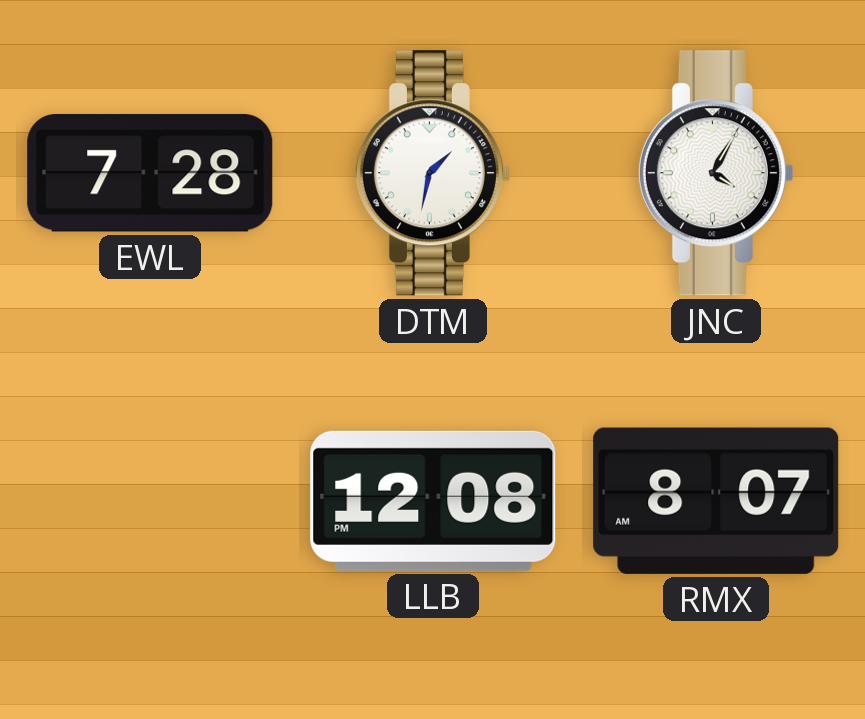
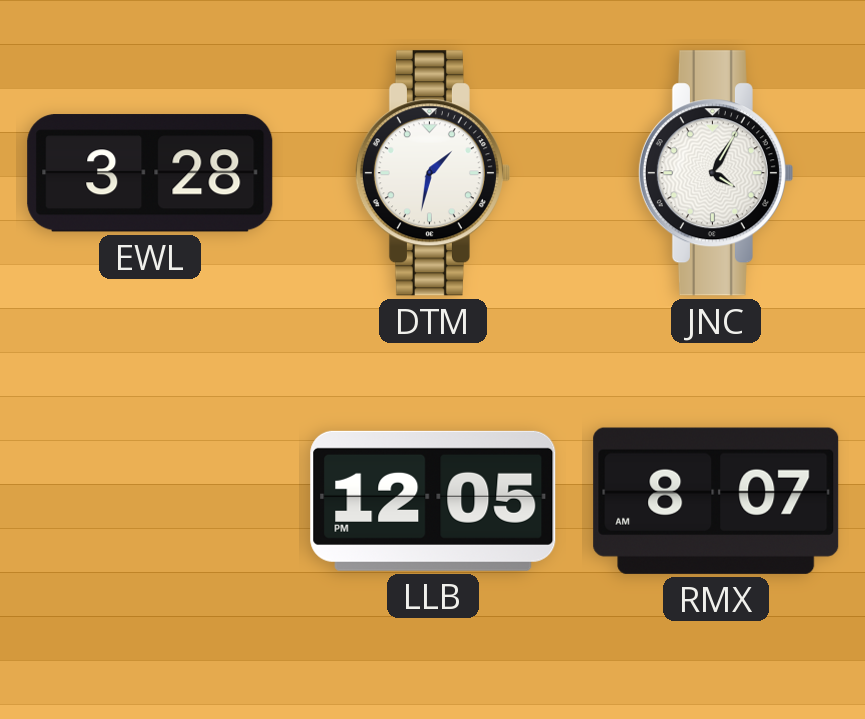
EWL: 7:28 -> 3:28 (150, 173)
LLB: 12:08 -> 12:05 (433, 501)
